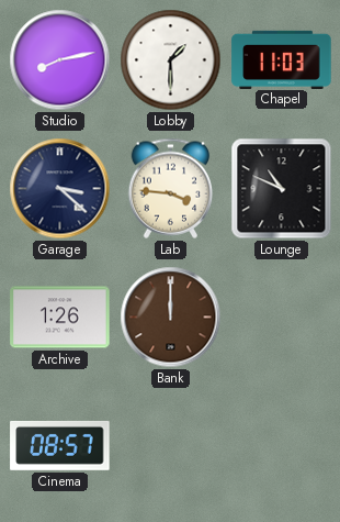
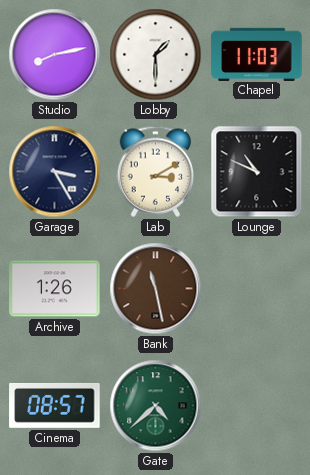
Garage: 3:22 -> 3:25 (55, 172)
Lab: 3:46 -> 3:10 (156, 171)
Bank: 12:00 -> 11:28 (156, 289)
Gate: none -> 4:38 (156, 406)
